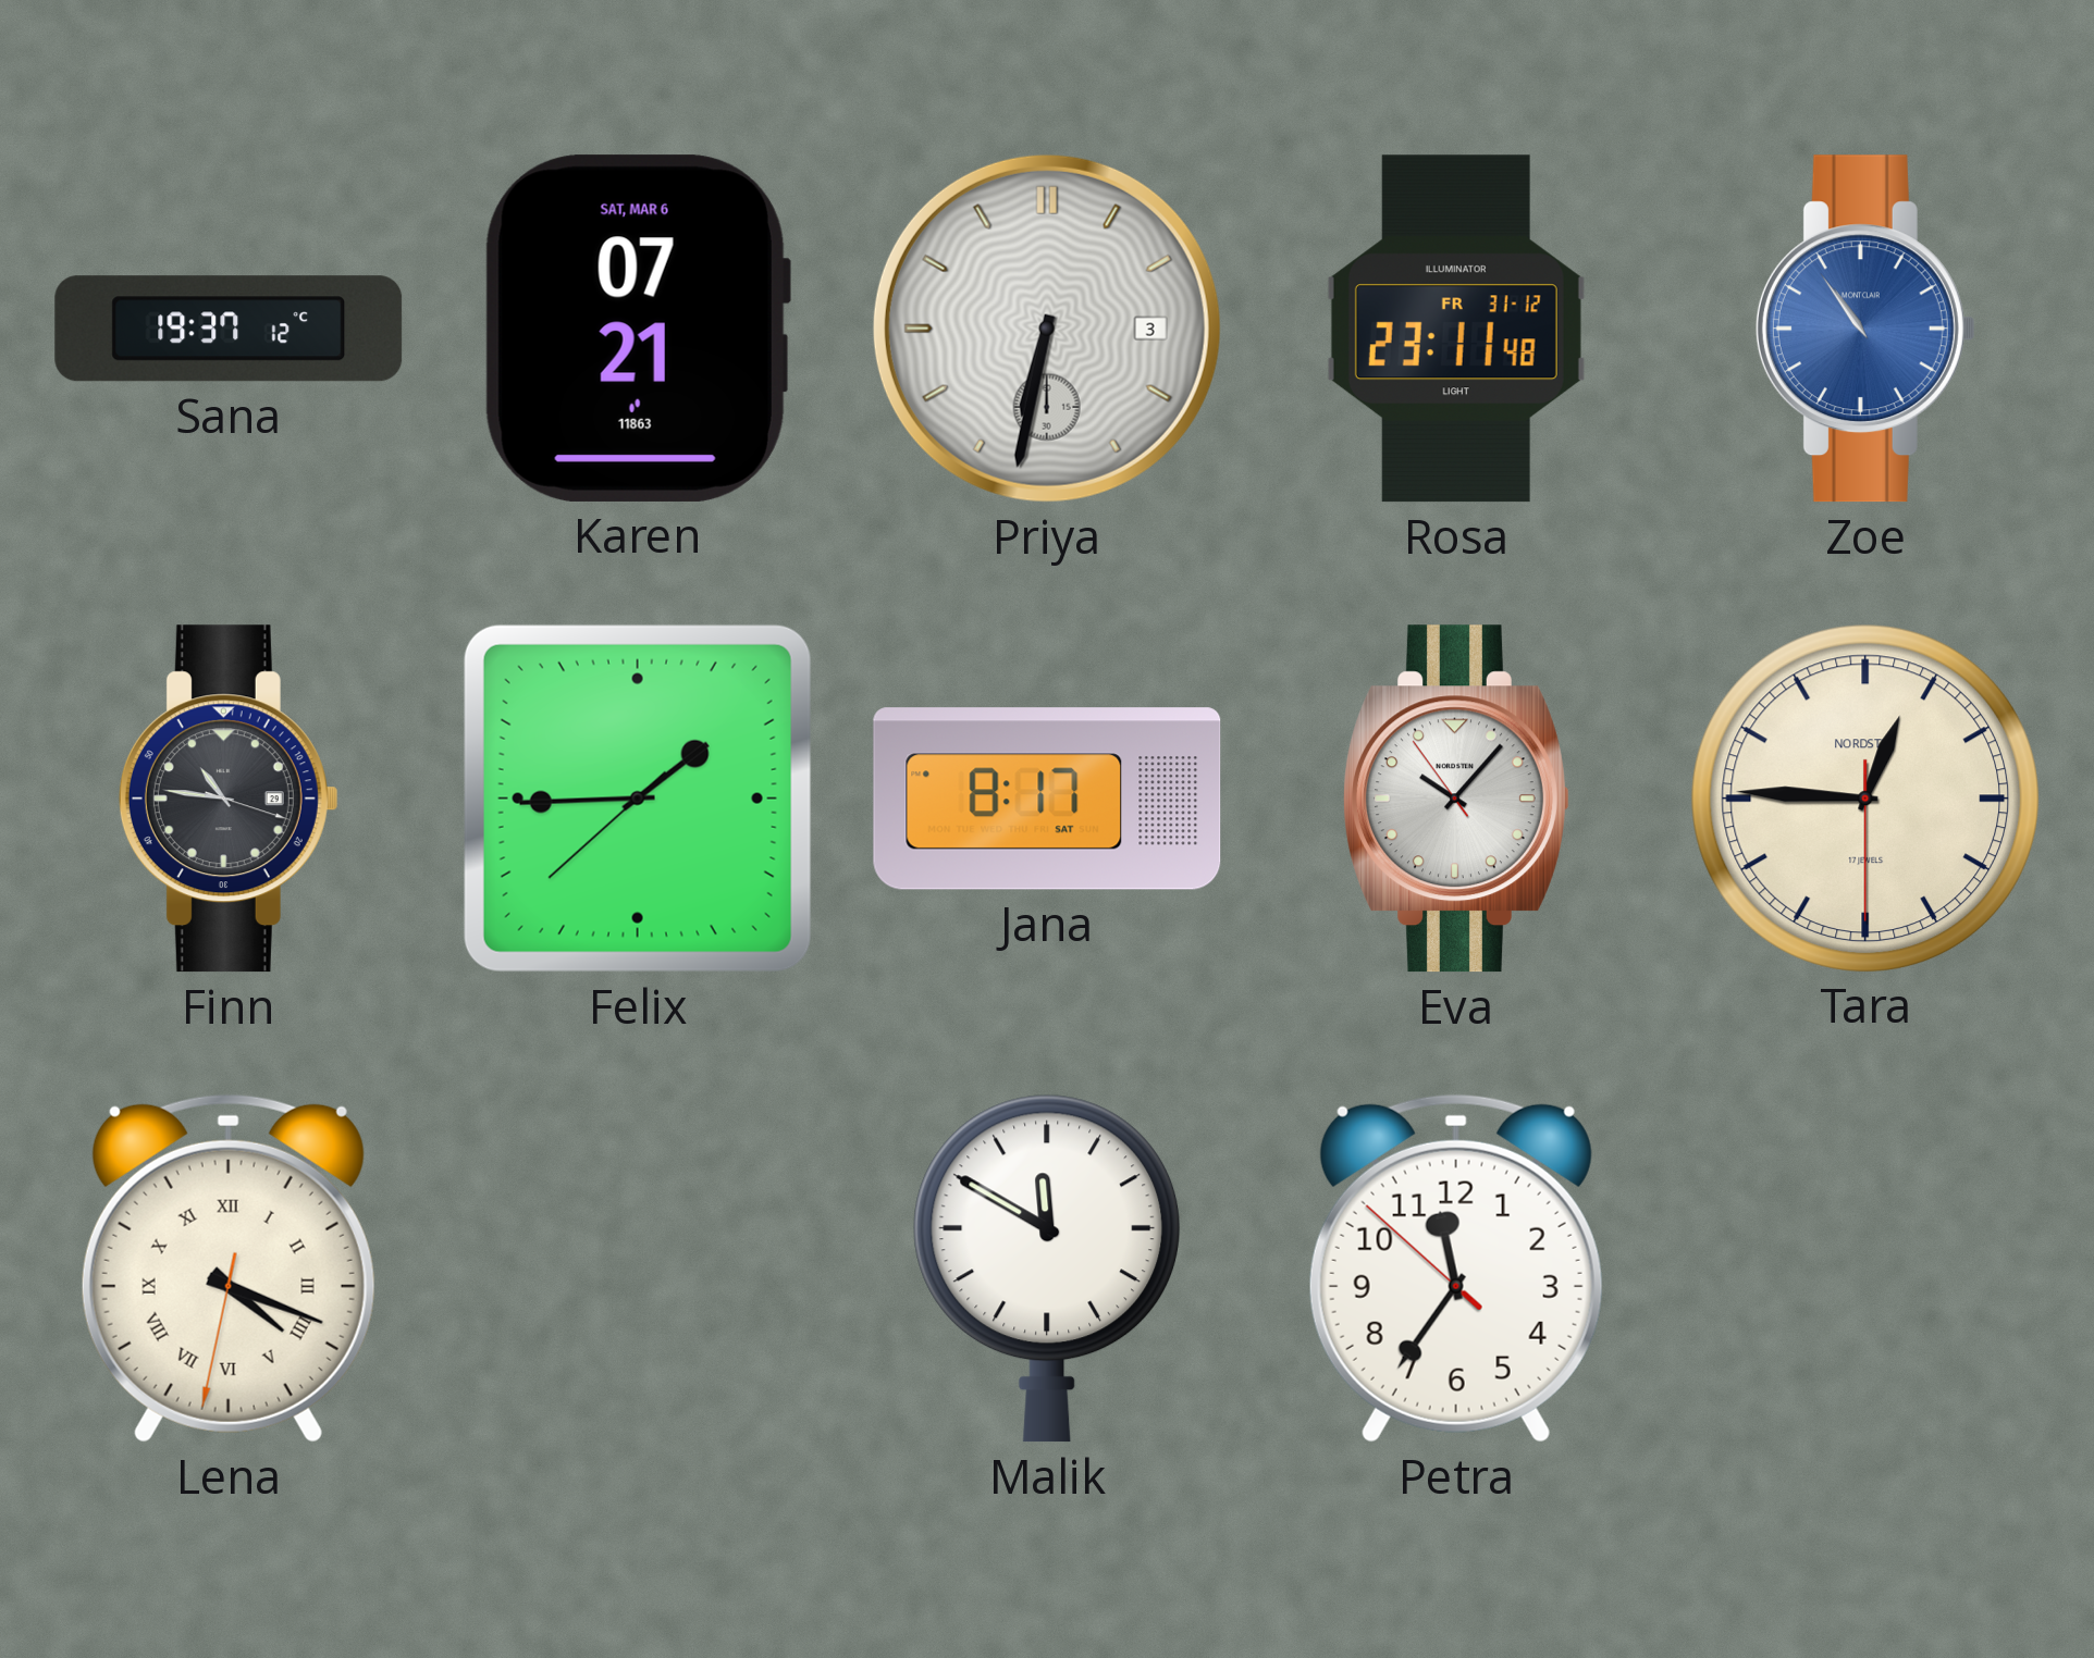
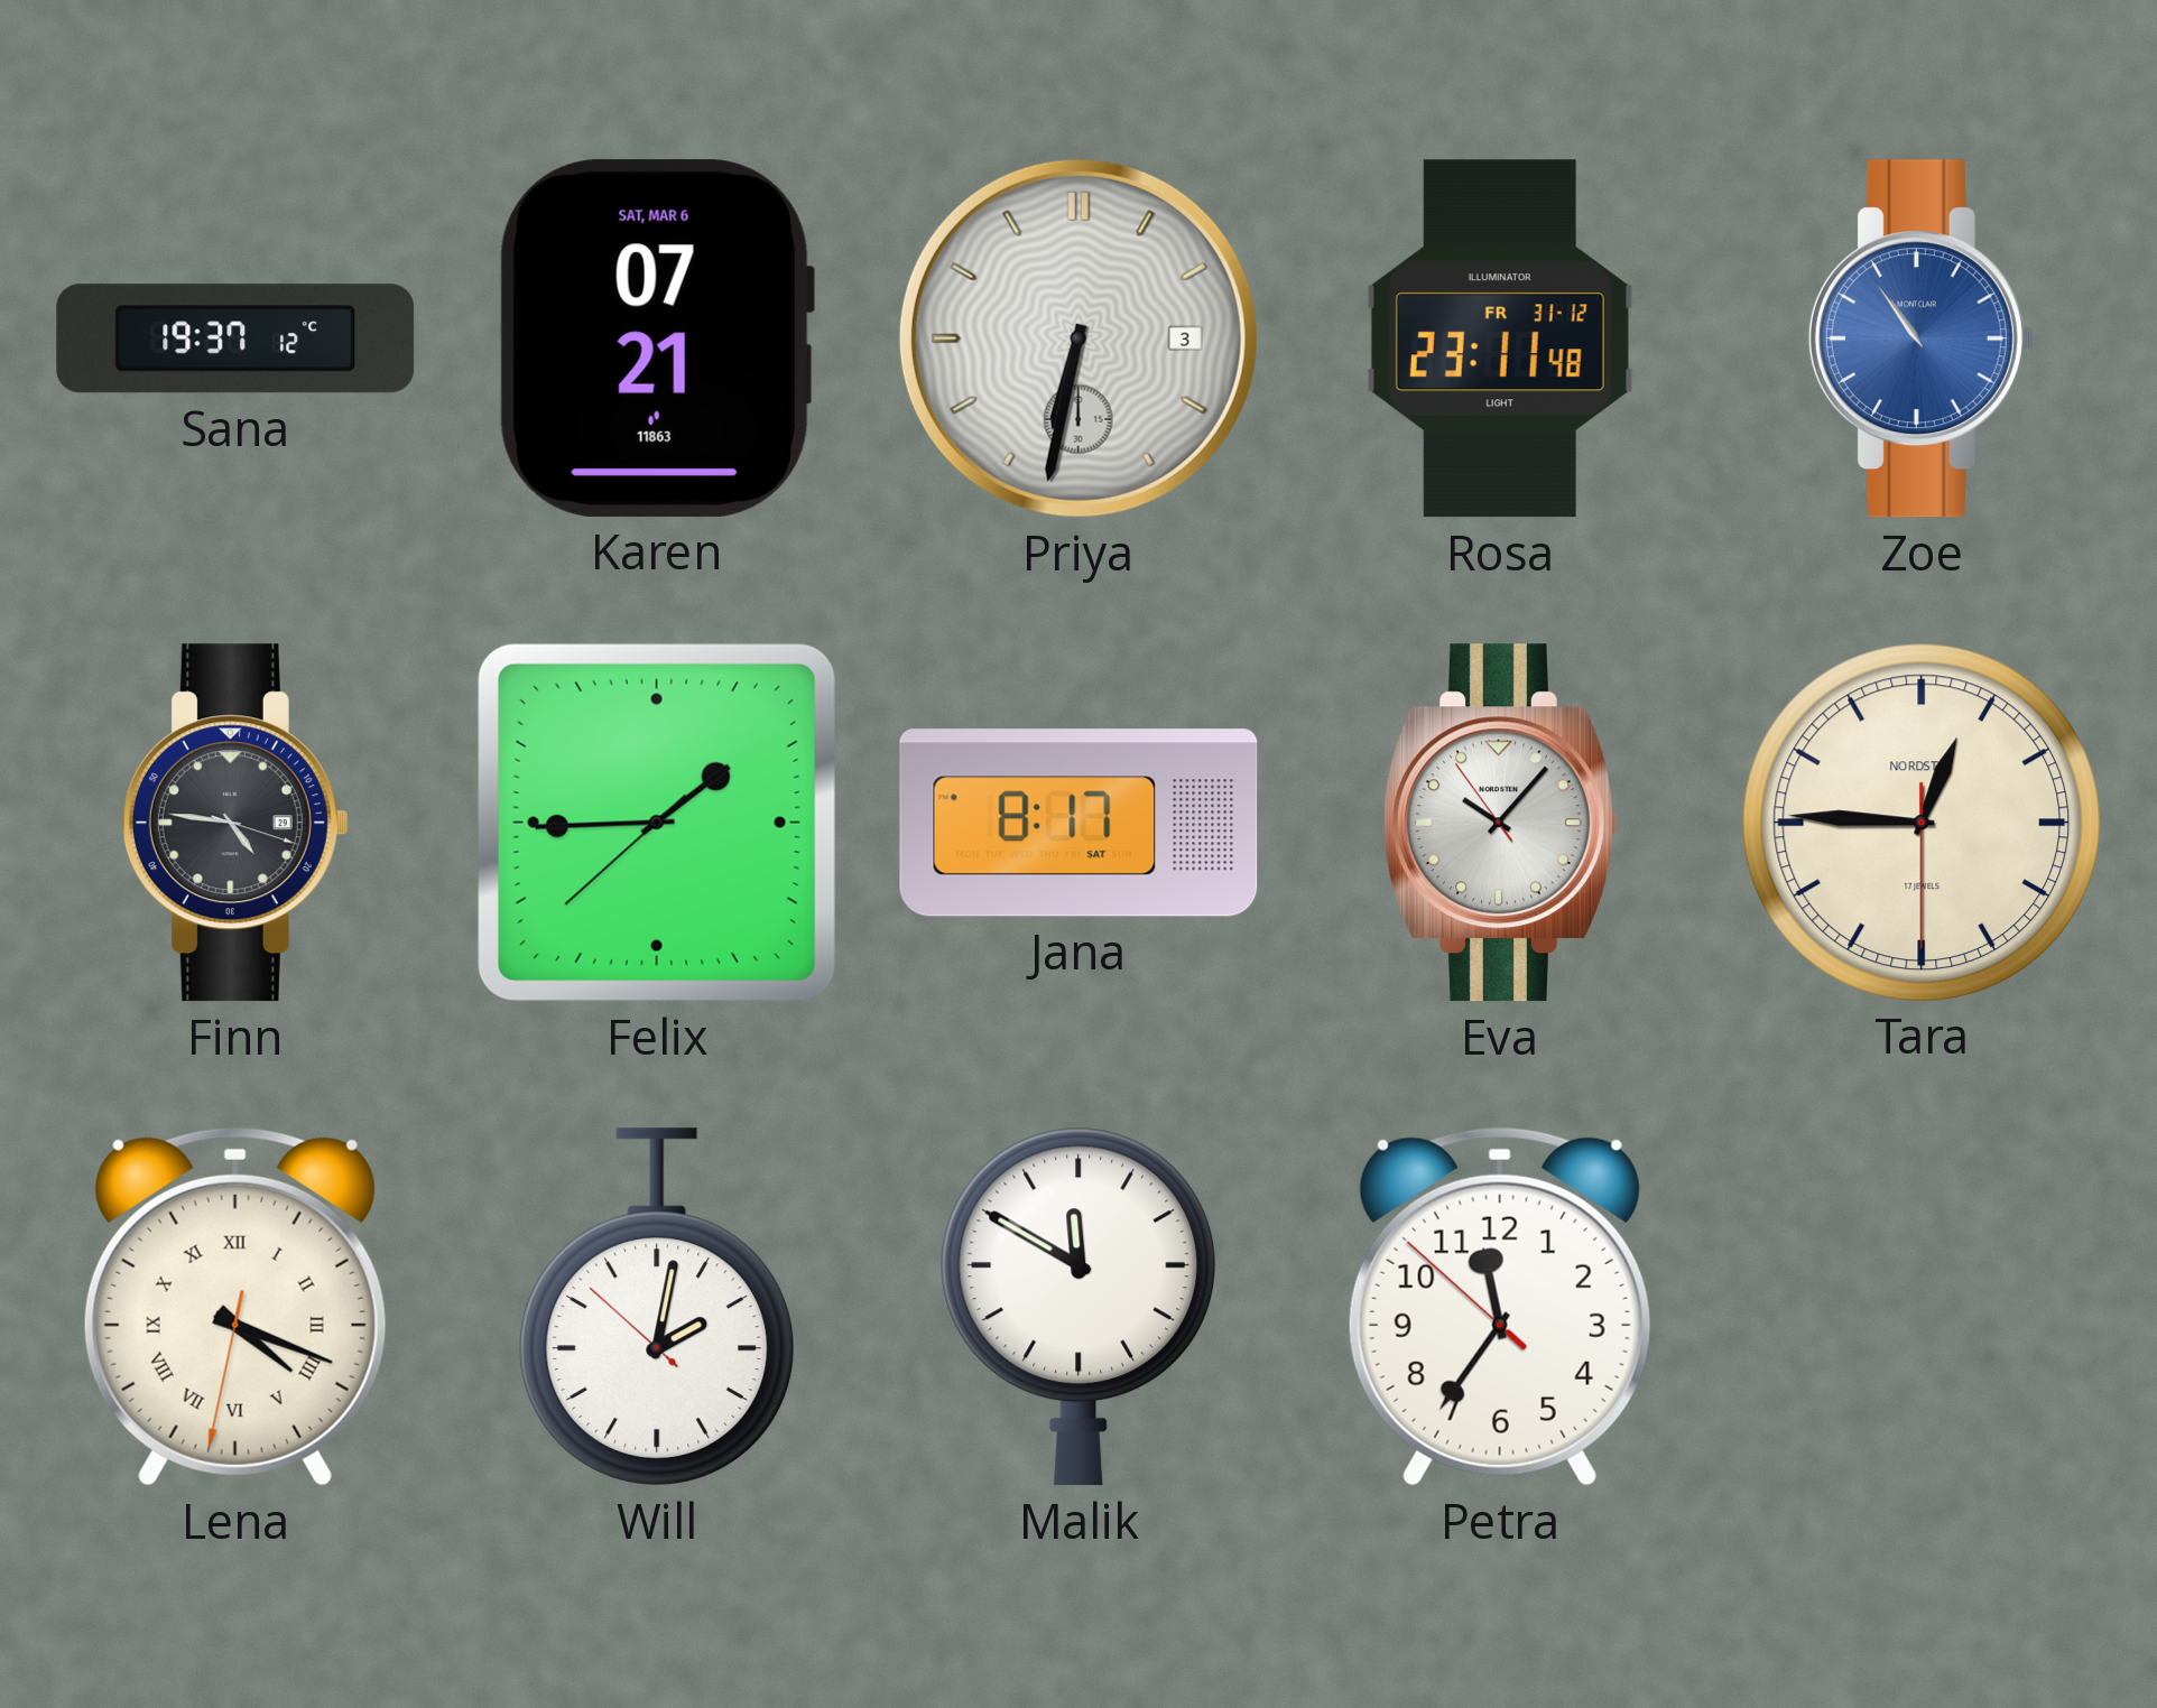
Finn: 10:46 -> 4:46 (235, 823)
Will: none -> 2:01 (657, 1307)
